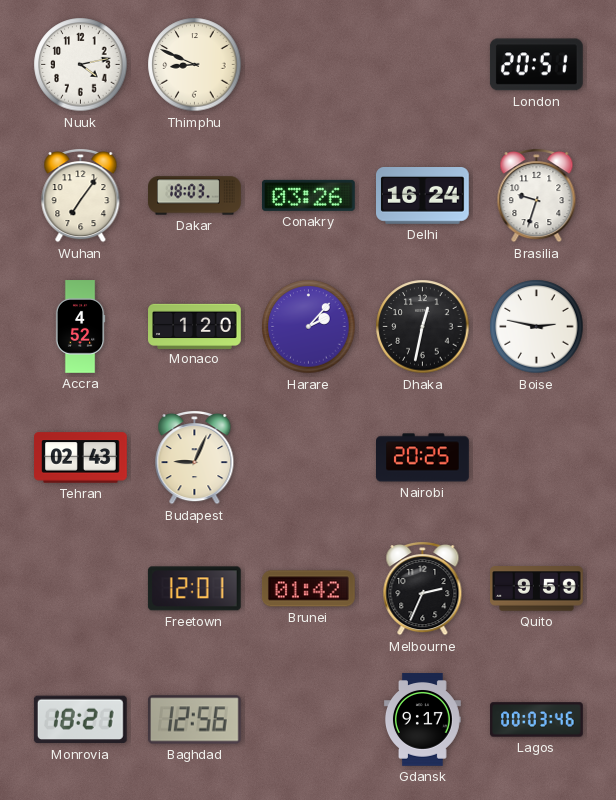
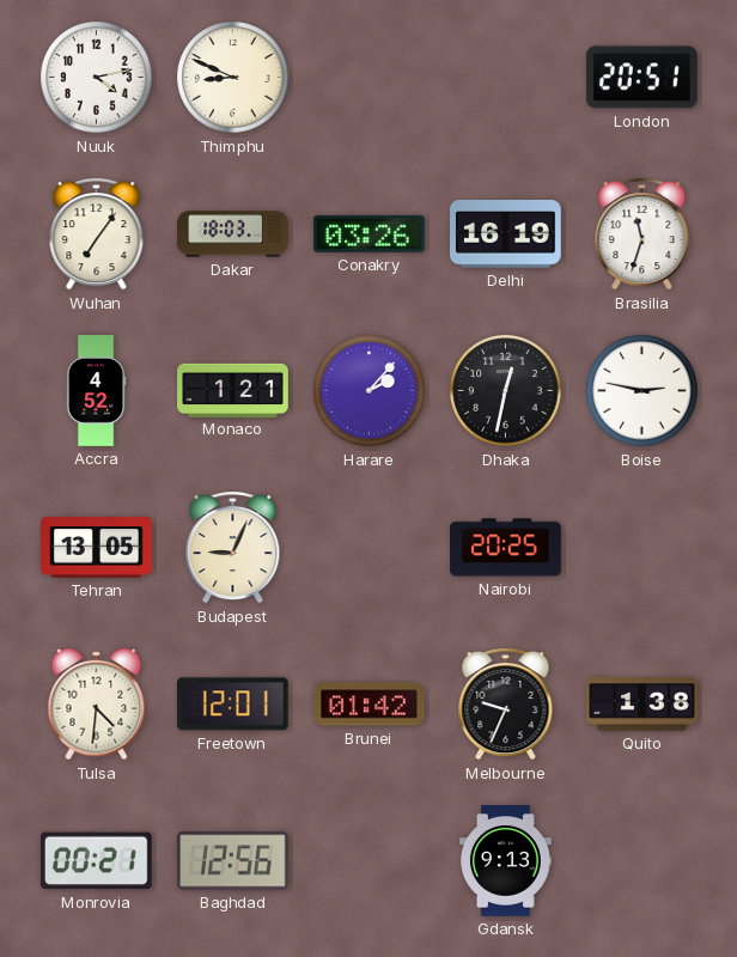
Delhi: 16:24 -> 16:19 (506, 234)
Brasilia: 9:33 -> 11:33 (642, 234)
Monaco: 1:20 -> 1:21 (233, 390)
Tehran: 02:43 -> 13:05 (97, 548)
Tulsa: none -> 4:31 (97, 705)
Melbourne: 2:34 -> 9:34 (506, 705)
Quito: 9:59 -> 1:38 (642, 705)
Monrovia: 18:21 -> 00:21 (96, 861)
Gdansk: 9:17 -> 9:13 (505, 861)
Lagos: 00:03 -> none (537, 720)
